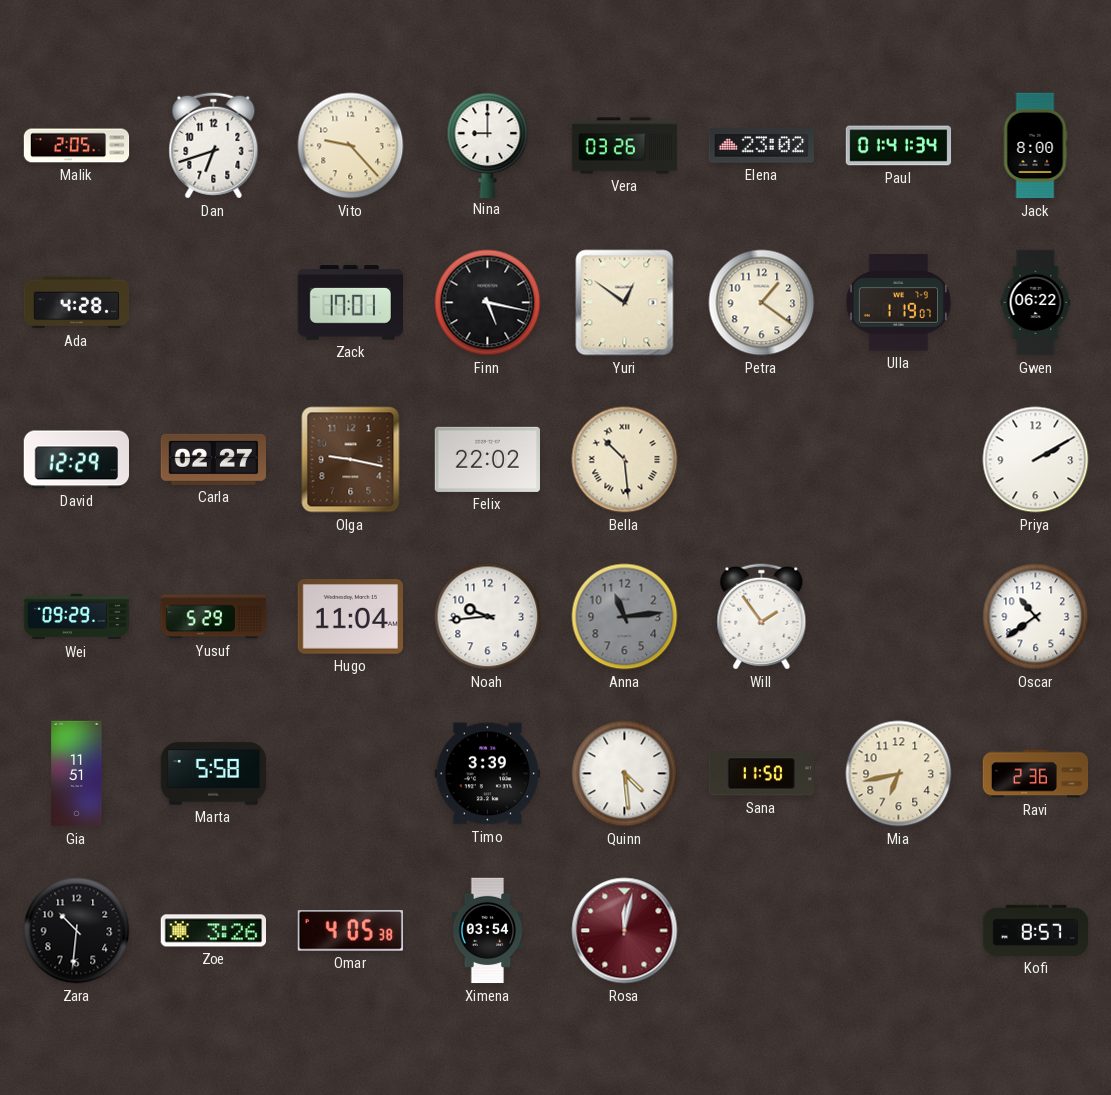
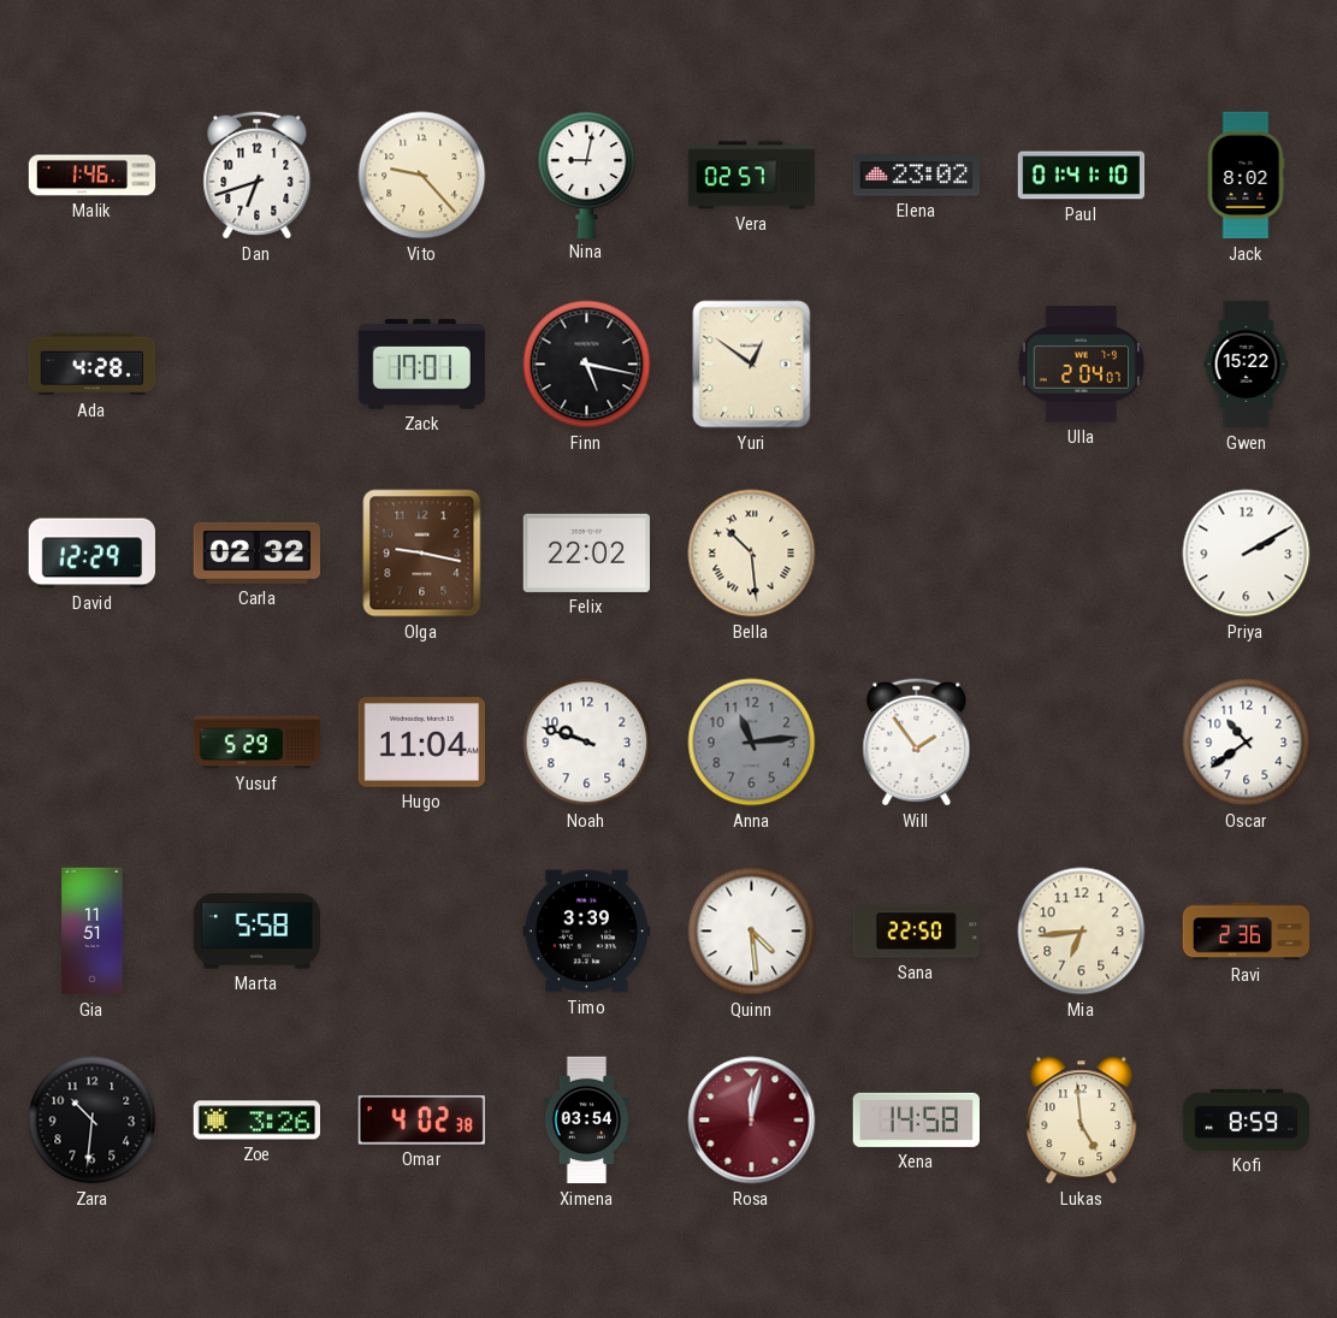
Malik: 2:05 -> 1:46 (93, 176)
Nina: 9:00 -> 9:02 (587, 175)
Vera: 03:26 -> 02:57 (752, 176)
Paul: 01:41:34 -> 01:41:10 (1082, 176)
Jack: 8:00 -> 8:02 (1246, 176)
Petra: 1:21 -> none (762, 303)
Ulla: 1:19 -> 2:04 (1082, 365)
Gwen: 06:22 -> 15:22 (1247, 365)
Carla: 02:27 -> 02:32 (256, 552)
Wei: 09:29 -> none (77, 617)
Noah: 9:44 -> 9:48 (587, 743)
Sana: 11:50 -> 22:50 (916, 932)
Mia: 6:43 -> 6:44 (1082, 932)
Omar: 4:05 -> 4:02 (421, 1121)
Xena: none -> 14:58 (916, 1119)
Lukas: none -> 4:59 (1082, 1121)
Kofi: 8:57 -> 8:59 (1247, 1119)
